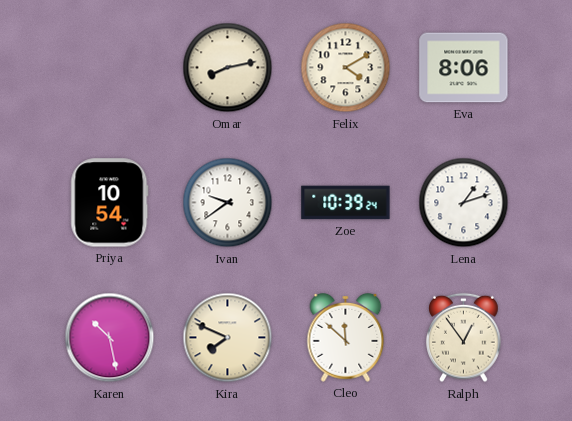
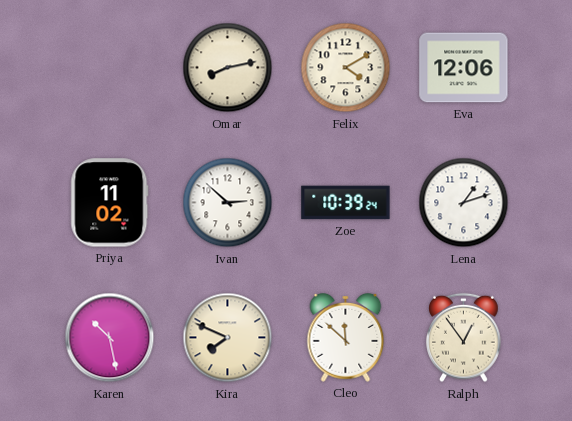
Eva: 8:06 -> 12:06 (464, 68)
Priya: 10:54 -> 11:02 (110, 203)
Ivan: 9:39 -> 2:52 (228, 203)
